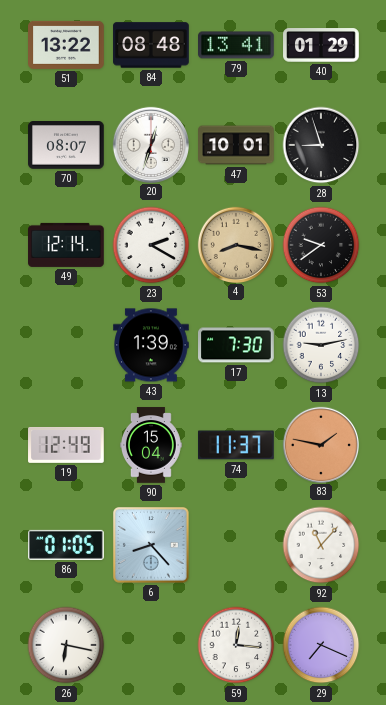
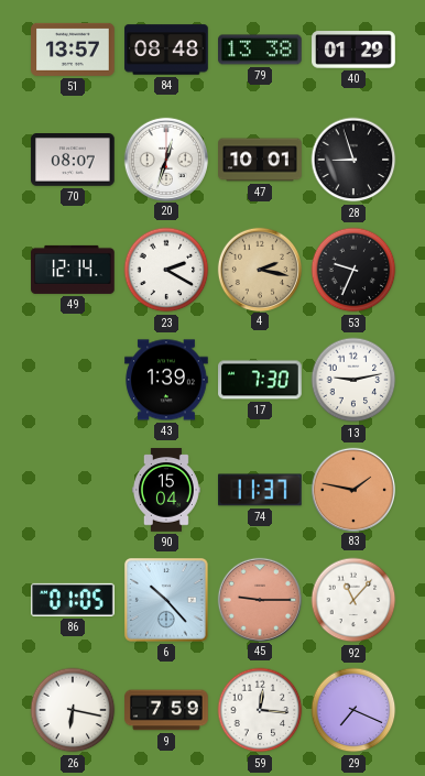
51: 13:22 -> 13:57 (73, 50)
79: 13:41 -> 13:38 (260, 50)
4: 8:17 -> 2:17 (259, 269)
53: 9:39 -> 9:34 (353, 270)
19: 12:49 -> none (66, 445)
6: 8:23 -> 10:23 (167, 601)
45: none -> 9:15 (259, 599)
9: none -> 7:59 (166, 710)
